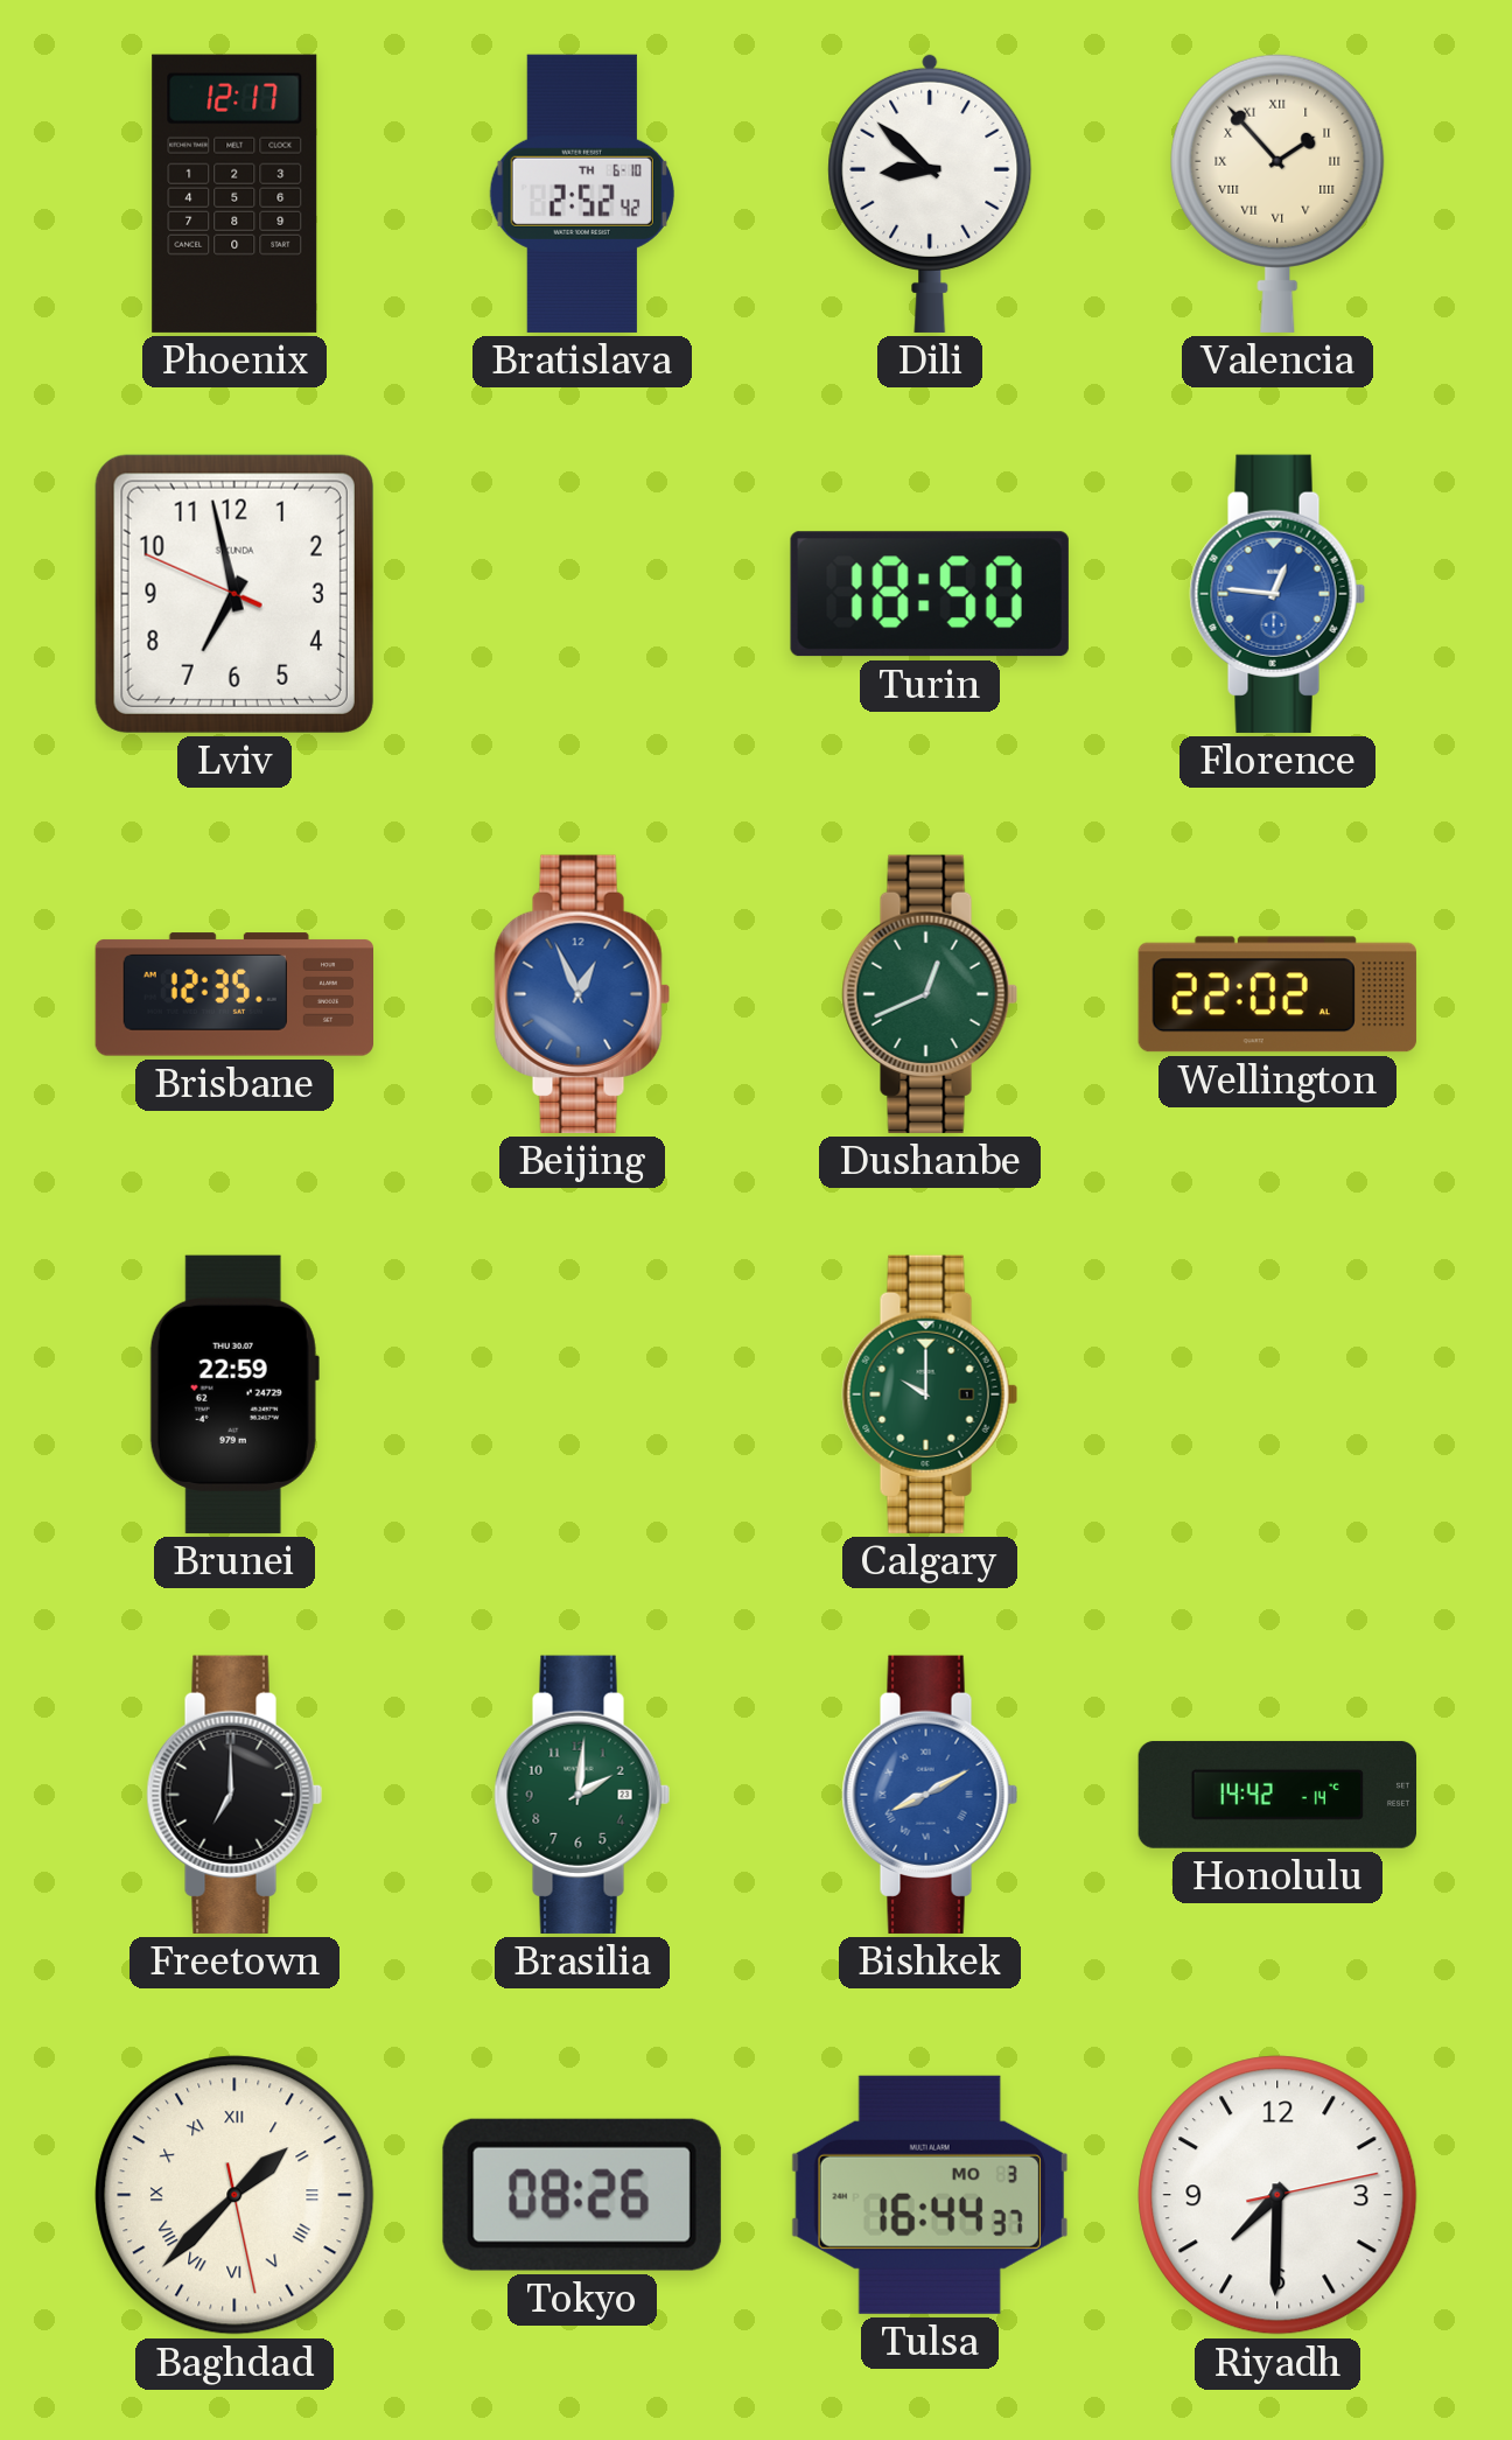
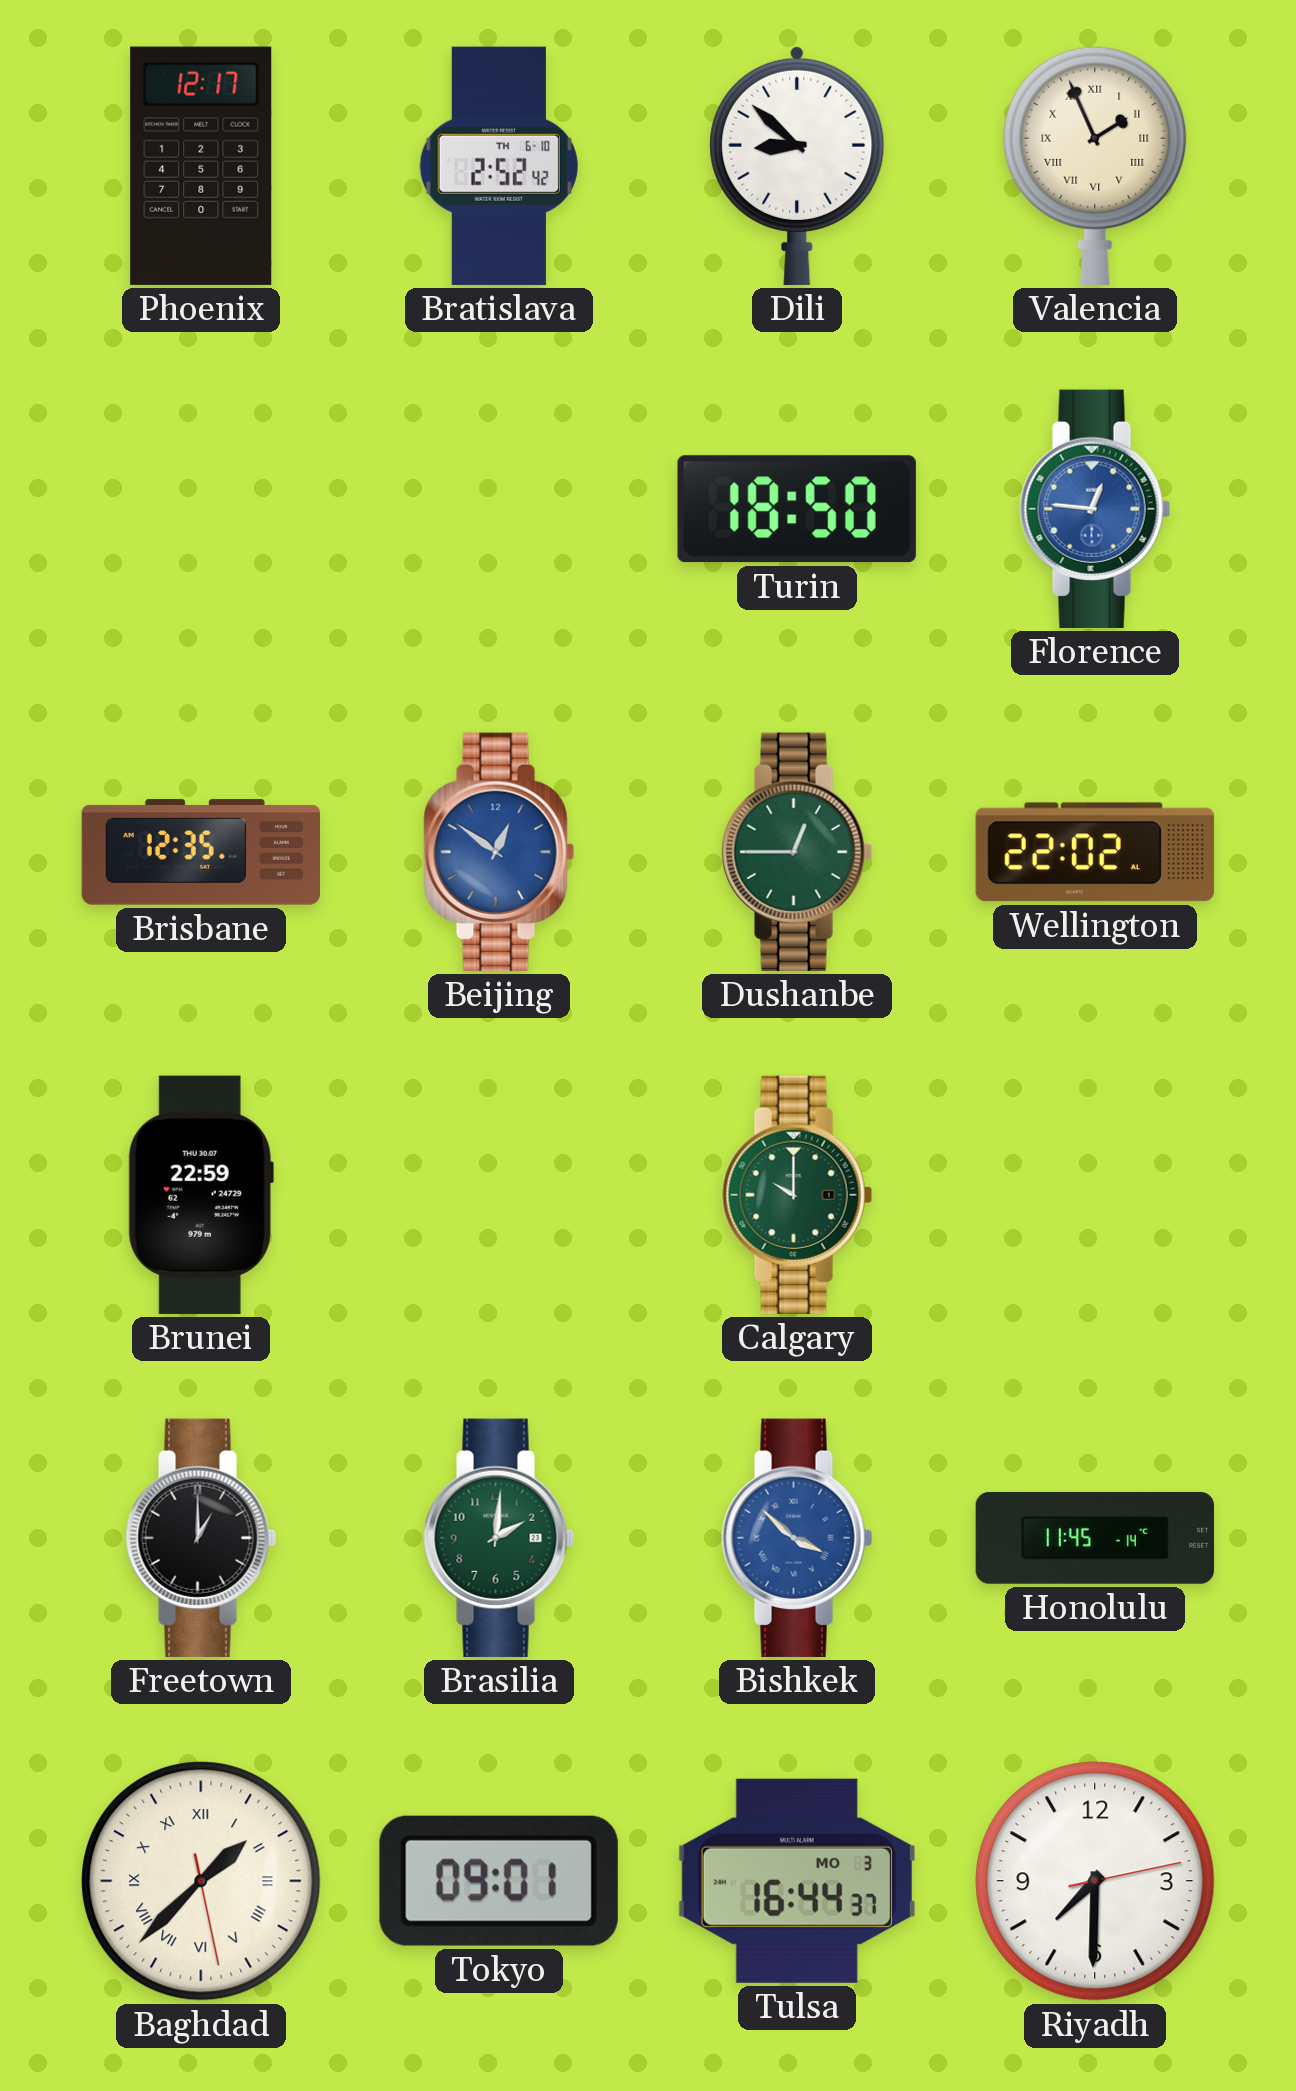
Valencia: 1:53 -> 1:56 (1095, 165)
Lviv: 6:57 -> none (235, 594)
Beijing: 12:56 -> 12:51 (499, 852)
Dushanbe: 12:41 -> 12:45 (797, 852)
Freetown: 7:00 -> 1:00 (201, 1538)
Bishkek: 8:10 -> 3:52 (797, 1538)
Honolulu: 14:42 -> 11:45 (1094, 1538)
Tokyo: 08:26 -> 09:01 (499, 1881)
